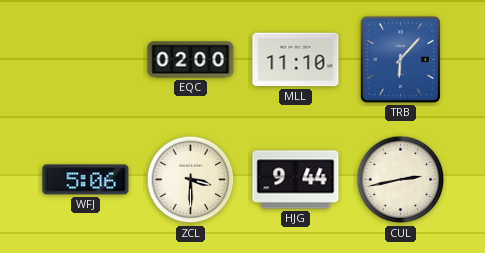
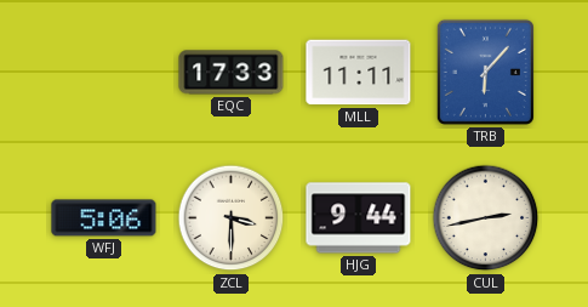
EQC: 02:00 -> 17:33 (232, 73)
MLL: 11:10 -> 11:11 (359, 73)
